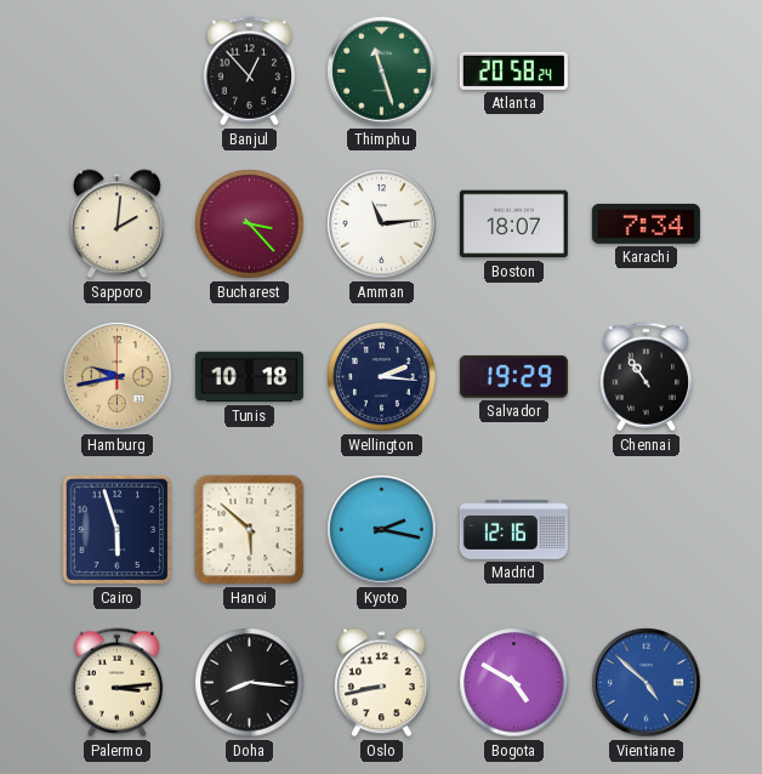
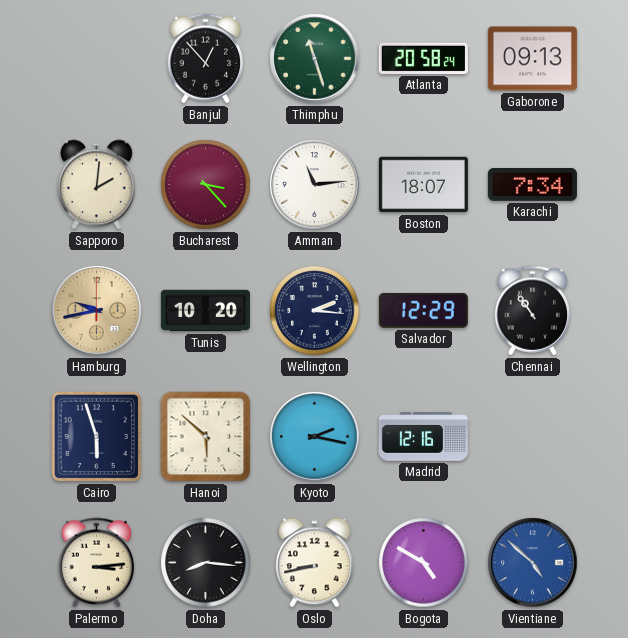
Gaborone: none -> 09:13 (532, 59)
Tunis: 10:18 -> 10:20 (205, 311)
Salvador: 19:29 -> 12:29 (423, 310)
